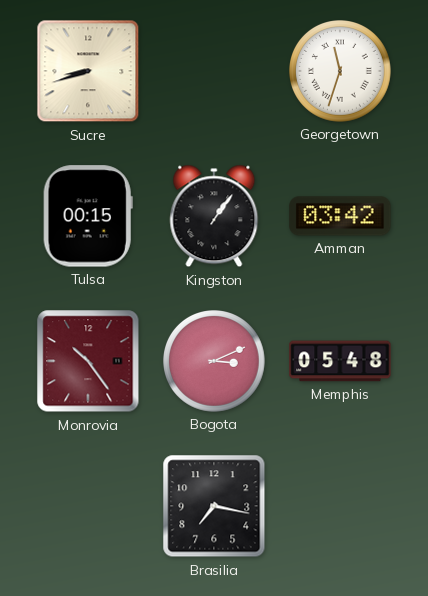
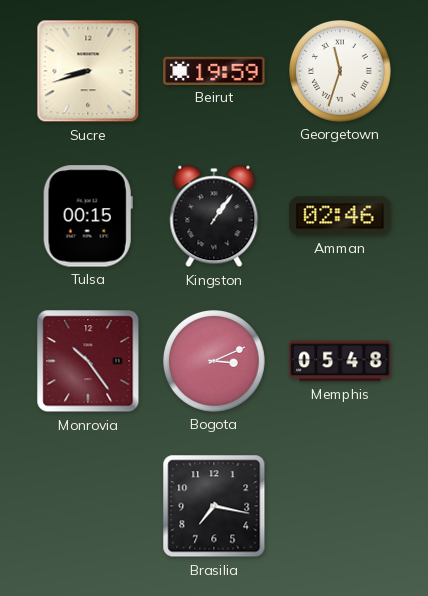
Beirut: none -> 19:59 (214, 71)
Amman: 03:42 -> 02:46 (340, 216)
